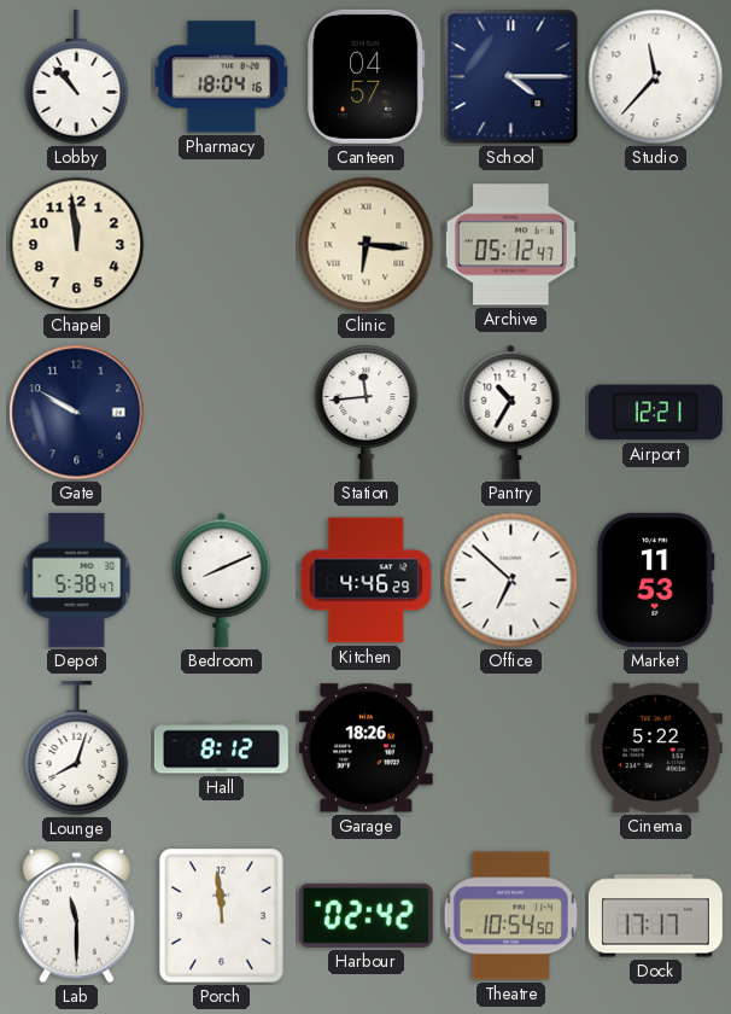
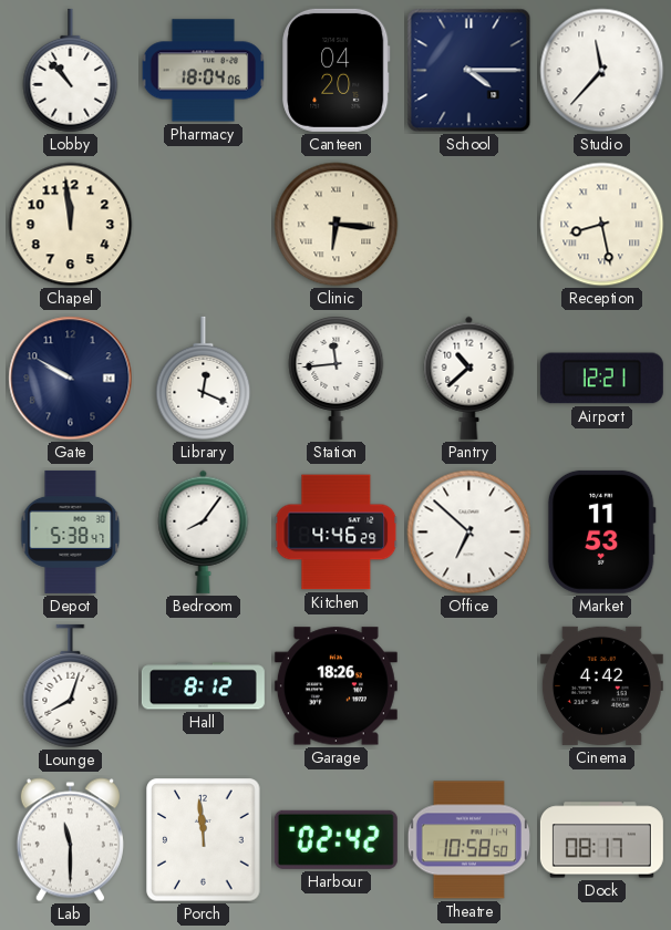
Pharmacy: 18:04:16 -> 18:04:06 (204, 71)
Canteen: 04:57 -> 04:20 (337, 70)
Archive: 05:12 -> none (510, 245)
Reception: none -> 8:28 (602, 225)
Library: none -> 12:19 (204, 379)
Pantry: 10:35 -> 10:38 (469, 378)
Bedroom: 8:11 -> 8:06 (204, 531)
Cinema: 5:22 -> 4:42 (601, 685)
Theatre: 10:54 -> 10:58 (468, 840)
Dock: 17:17 -> 08:17 (601, 840)
